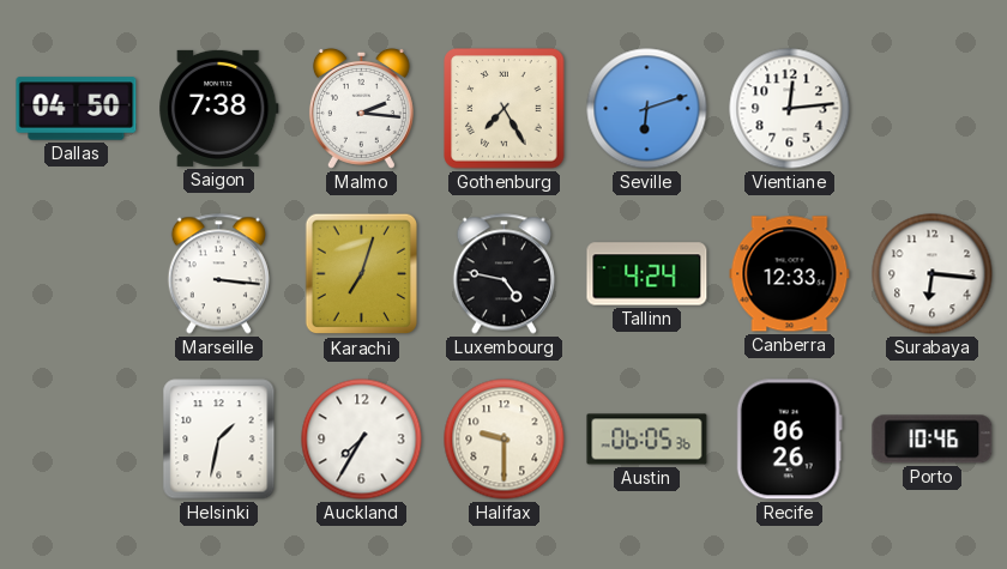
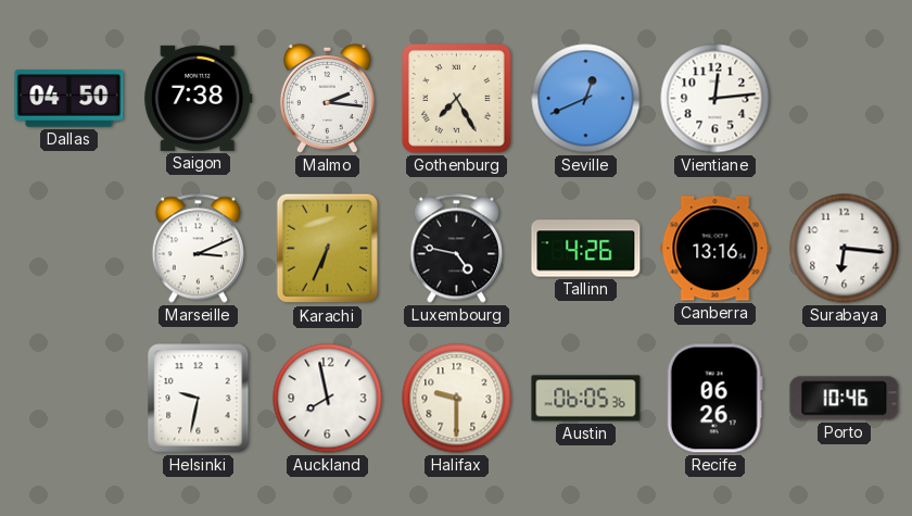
Seville: 6:12 -> 12:41 (586, 99)
Marseille: 3:16 -> 3:11 (198, 249)
Karachi: 7:03 -> 6:34 (328, 249)
Tallinn: 4:24 -> 4:26 (586, 249)
Canberra: 12:33 -> 13:16 (715, 249)
Helsinki: 1:32 -> 9:32 (199, 399)
Auckland: 7:35 -> 7:58 (328, 399)
